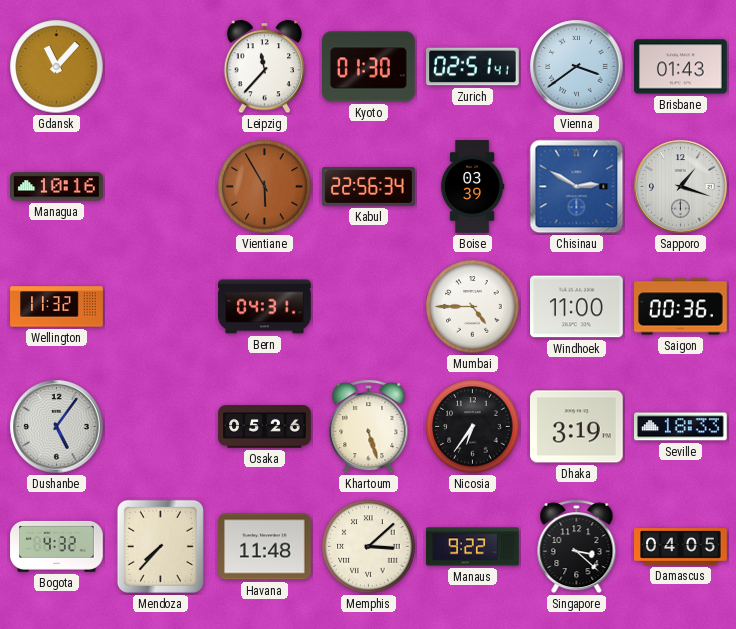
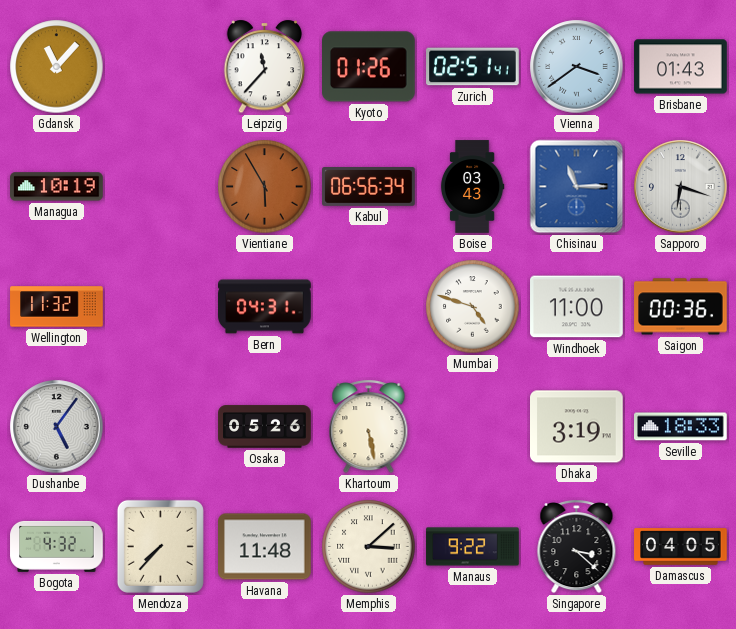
Kyoto: 01:30 -> 01:26 (369, 67)
Managua: 10:16 -> 10:19 (57, 187)
Kabul: 22:56 -> 06:56 (369, 187)
Boise: 03:39 -> 03:43 (472, 187)
Chisinau: 2:50 -> 11:15 (577, 187)
Sapporo: 1:18 -> 6:18 (681, 187)
Mumbai: 4:45 -> 4:48 (473, 307)
Khartoum: 5:27 -> 5:28 (369, 427)
Nicosia: 6:36 -> none (473, 427)
